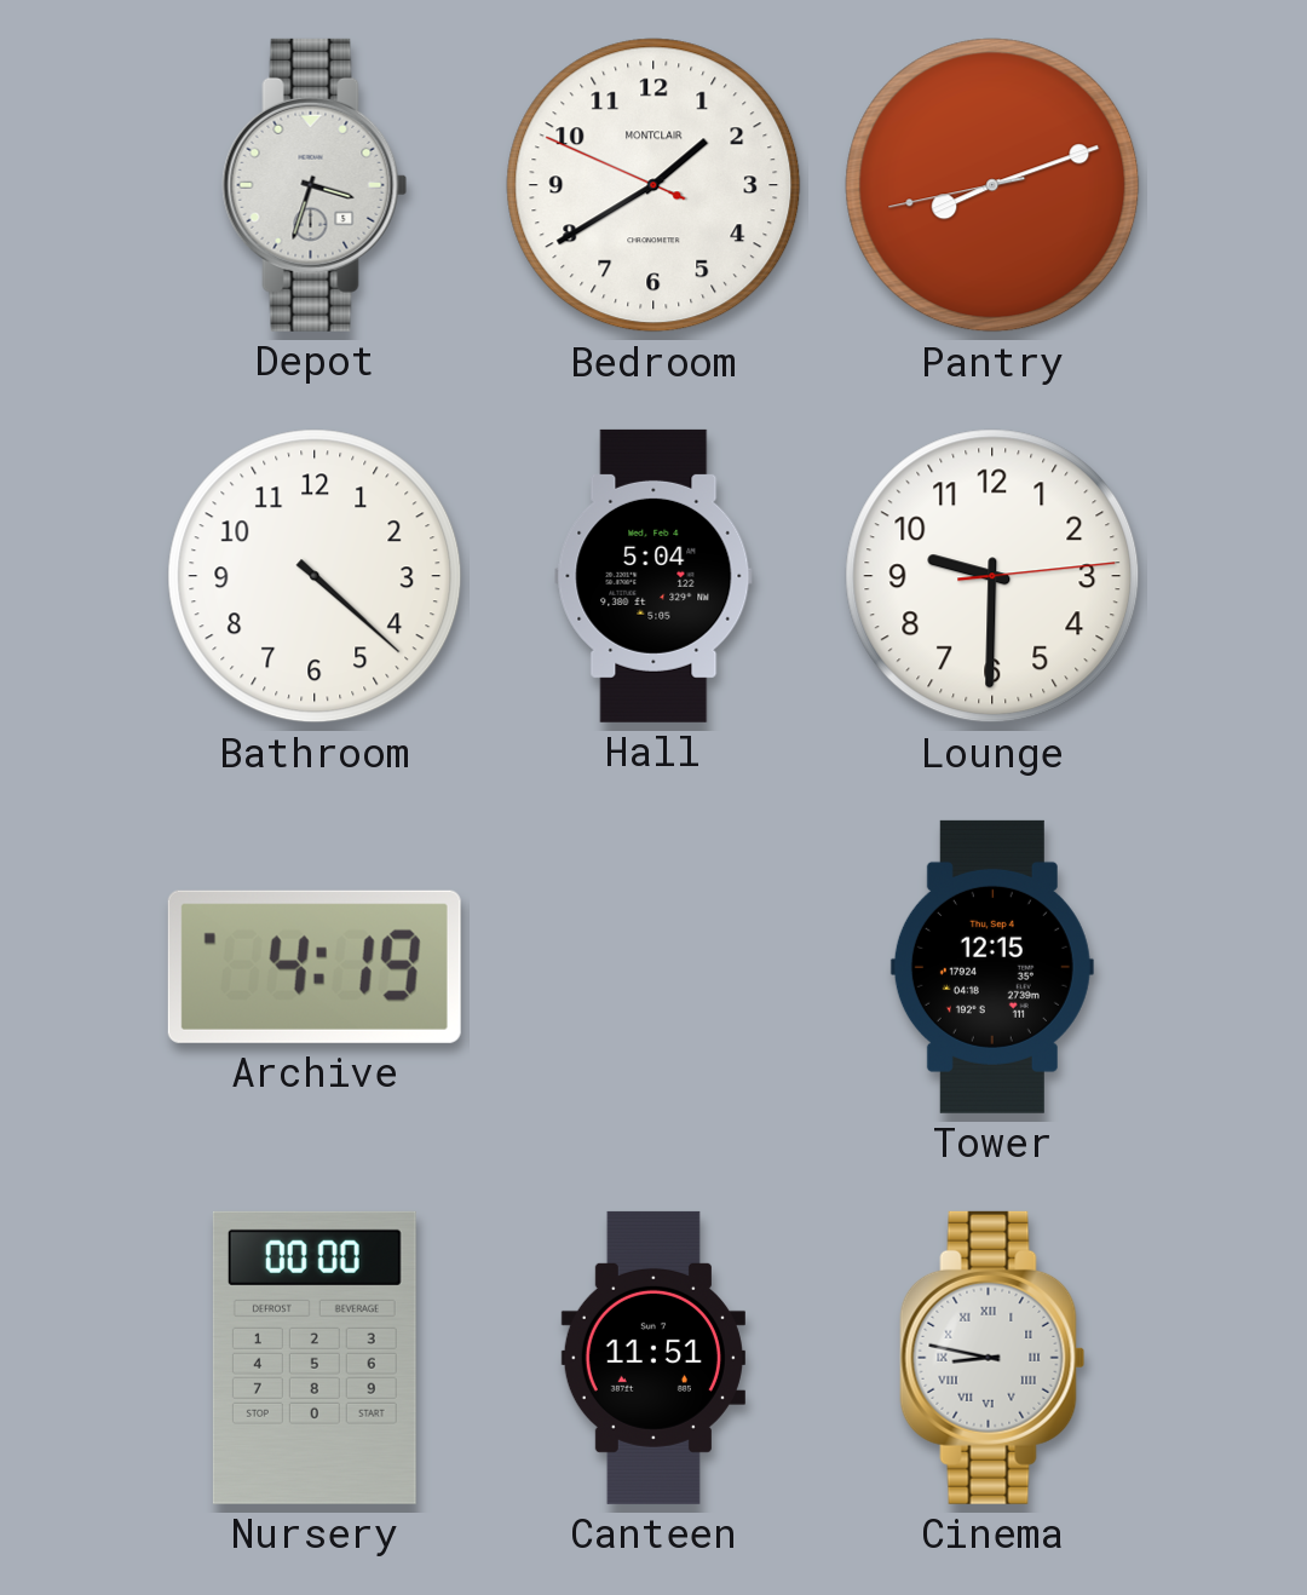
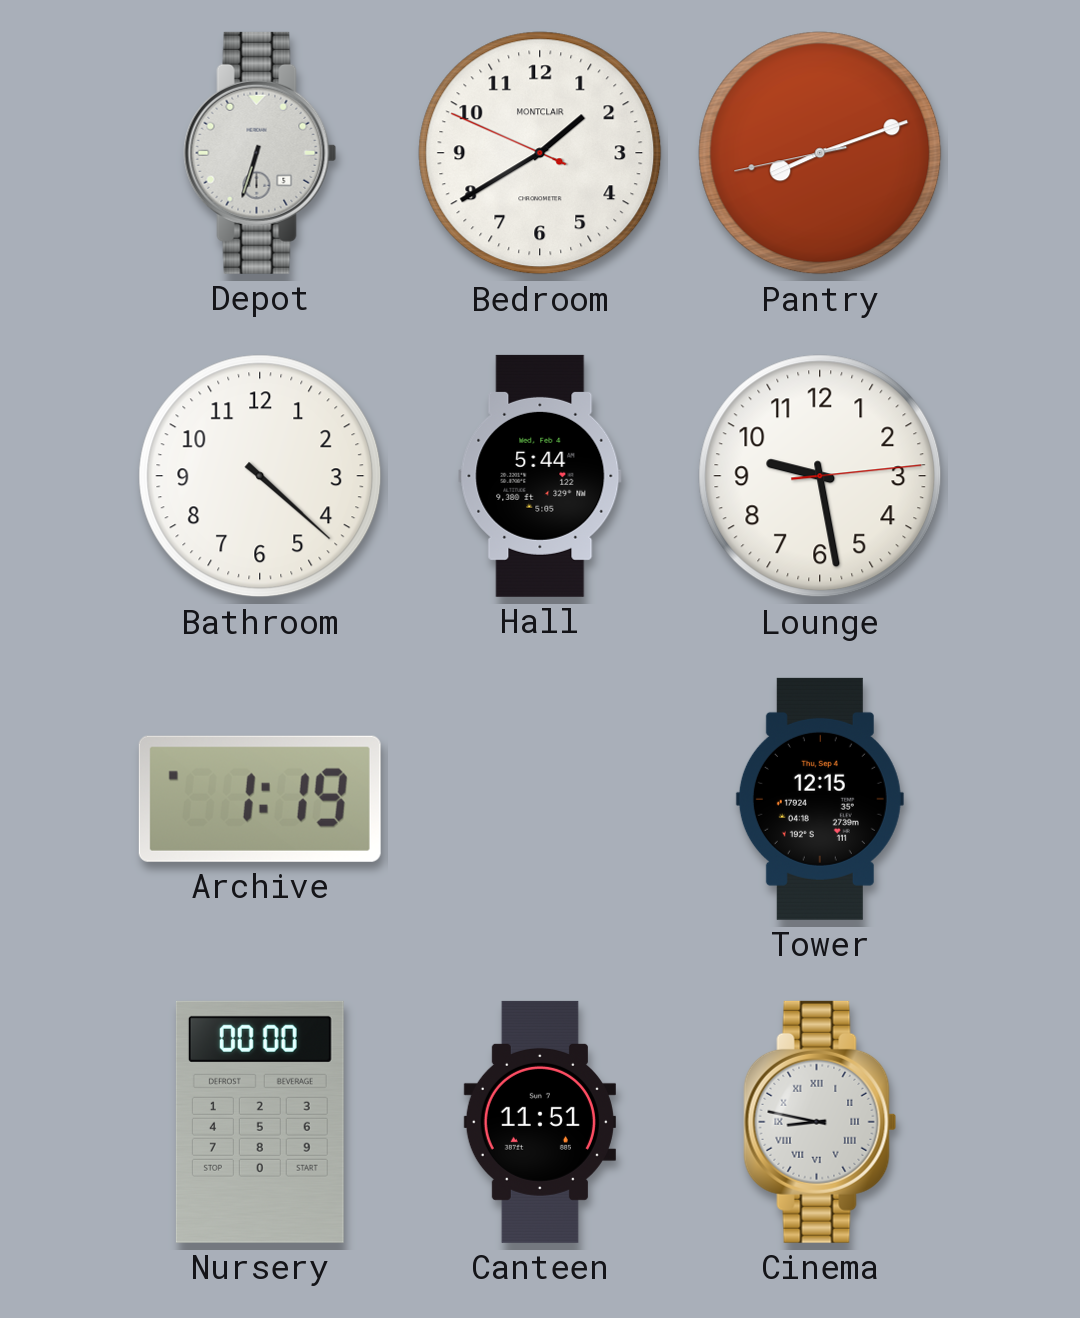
Depot: 3:33 -> 6:33 (260, 153)
Hall: 5:04 -> 5:44 (540, 476)
Lounge: 9:30 -> 9:28 (820, 476)
Archive: 4:19 -> 1:19 (260, 799)
